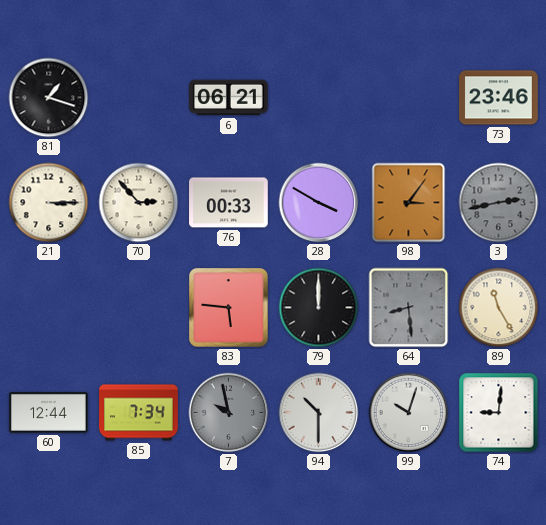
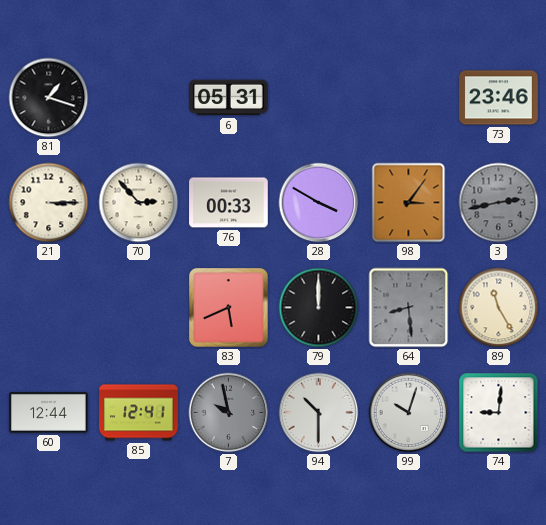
6: 06:21 -> 05:31 (229, 98)
83: 5:46 -> 5:41 (229, 308)
85: 7:34 -> 12:41 (139, 413)
